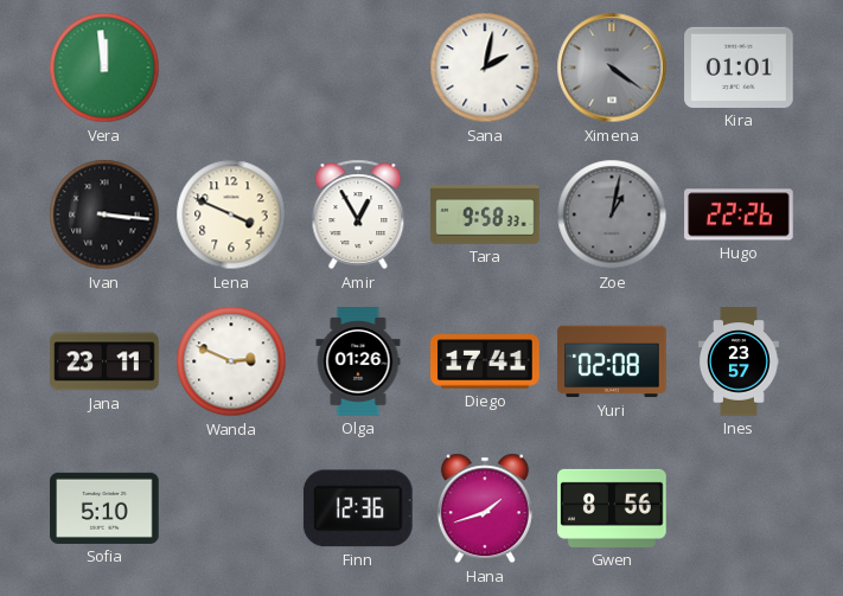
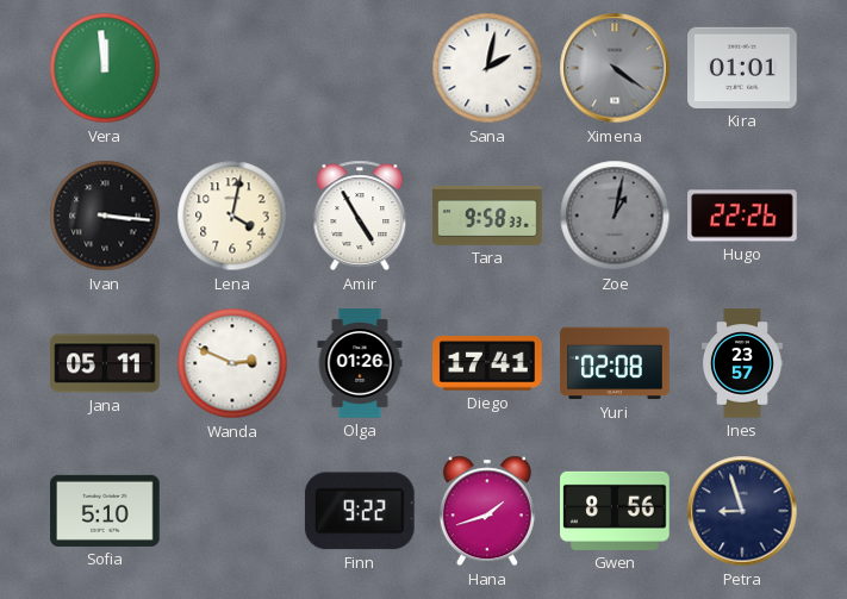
Lena: 3:49 -> 4:02 (232, 216)
Amir: 12:55 -> 4:55 (360, 216)
Jana: 23:11 -> 05:11 (105, 363)
Finn: 12:36 -> 9:22 (360, 511)
Petra: none -> 8:57 (742, 511)
